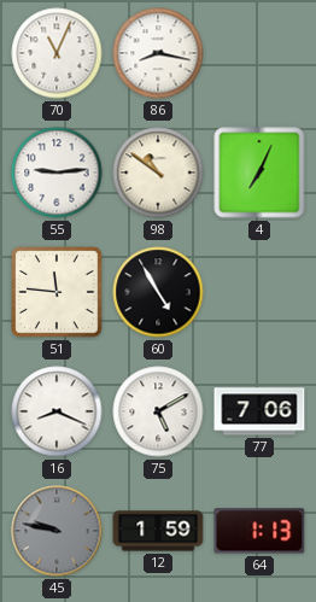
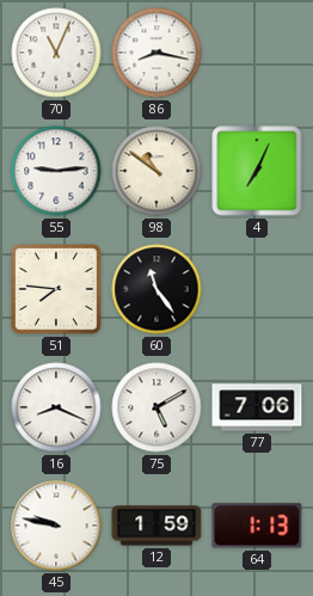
51: 11:46 -> 7:46 (57, 290)
60: 4:55 -> 11:24 (156, 289)
45 dial: grey -> white (56, 526)
